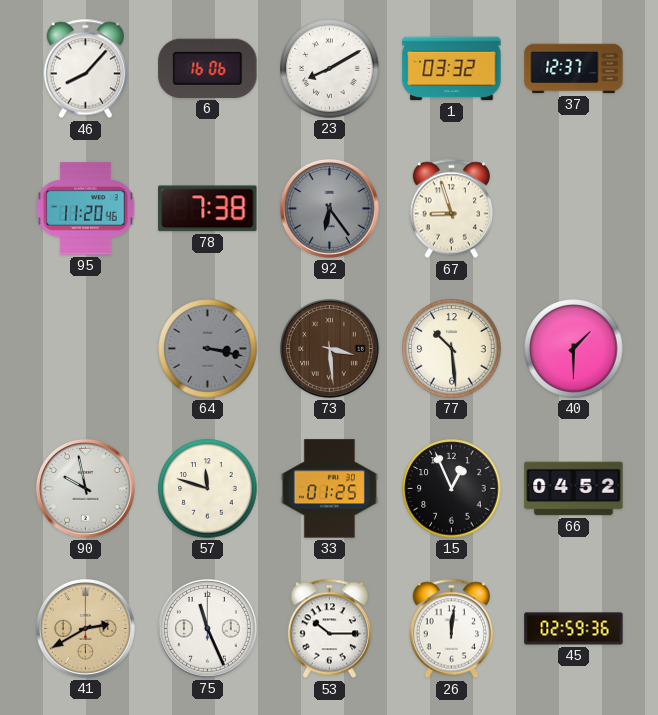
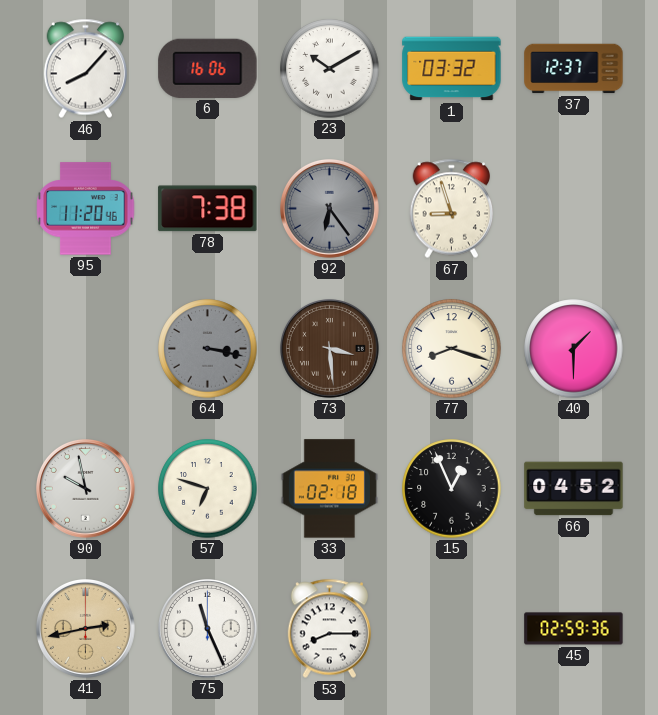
23: 8:10 -> 10:10 (330, 69)
77: 10:29 -> 8:18 (452, 349)
57: 11:48 -> 6:48 (208, 489)
33: 01:25 -> 02:18 (329, 489)
41: 2:40 -> 2:43 (86, 629)
53: 10:15 -> 8:15 (329, 629)
26: 12:01 -> none (451, 629)
